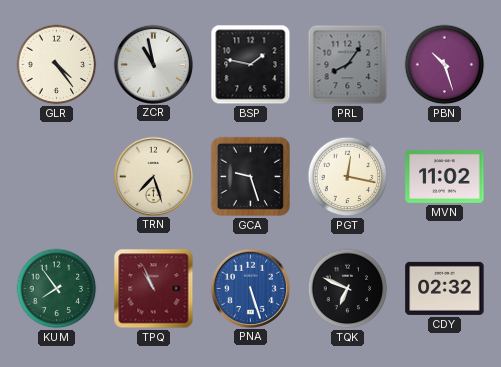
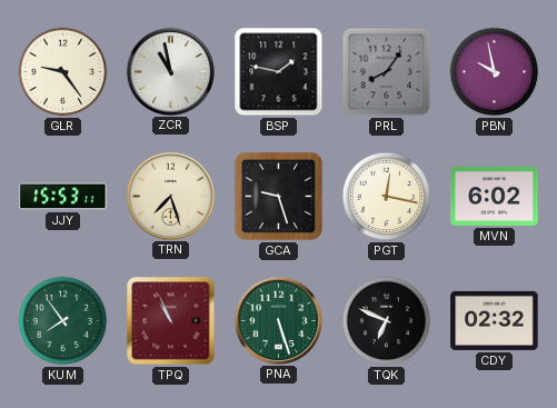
GLR: 4:24 -> 9:24 (63, 72)
PBN: 10:27 -> 9:58 (495, 72)
JJY: none -> 15:53 (63, 197)
MVN: 11:02 -> 6:02 (495, 196)
PNA dial: blue -> green (278, 320)
